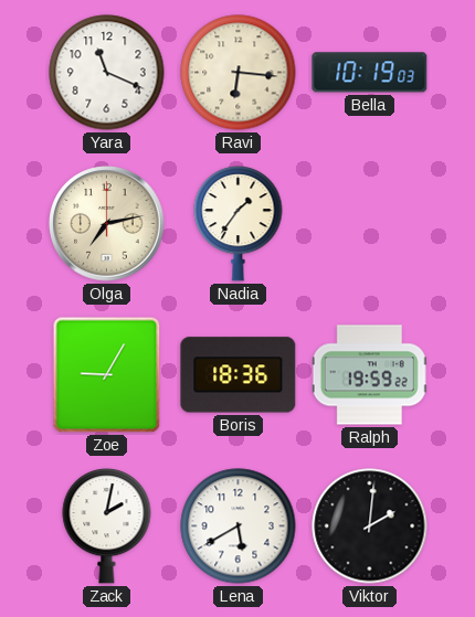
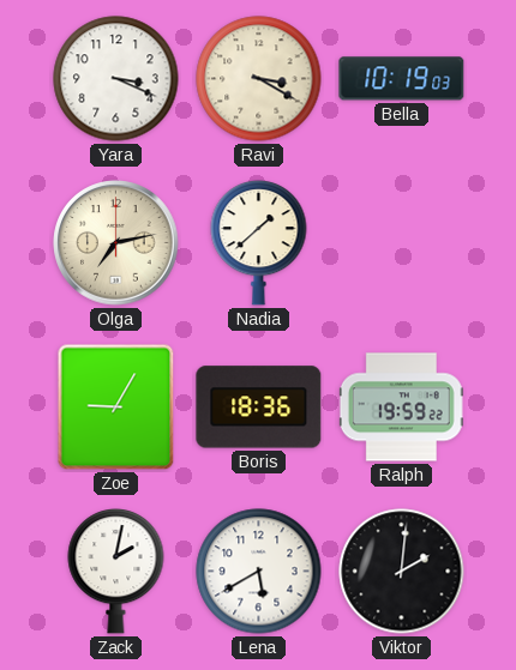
Yara: 11:19 -> 3:19 (116, 79)
Ravi: 6:16 -> 3:20 (259, 79)
Nadia: 1:36 -> 1:38 (259, 243)
